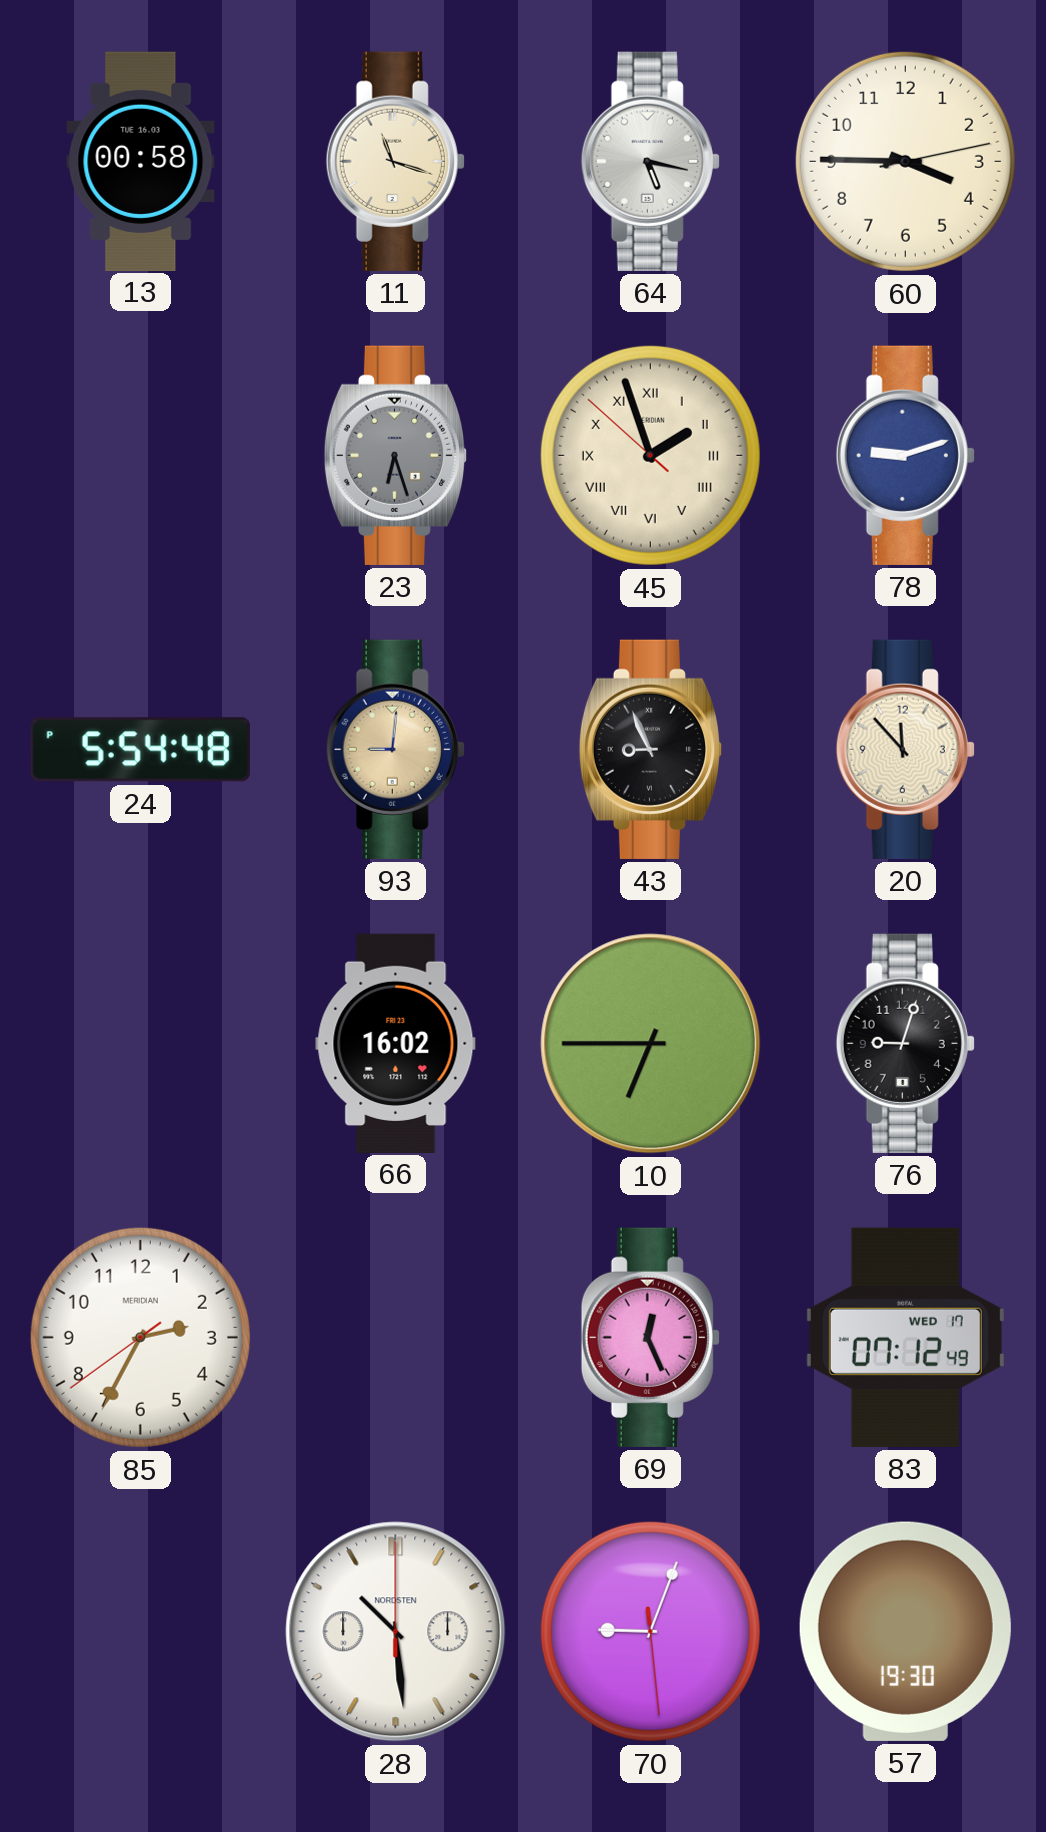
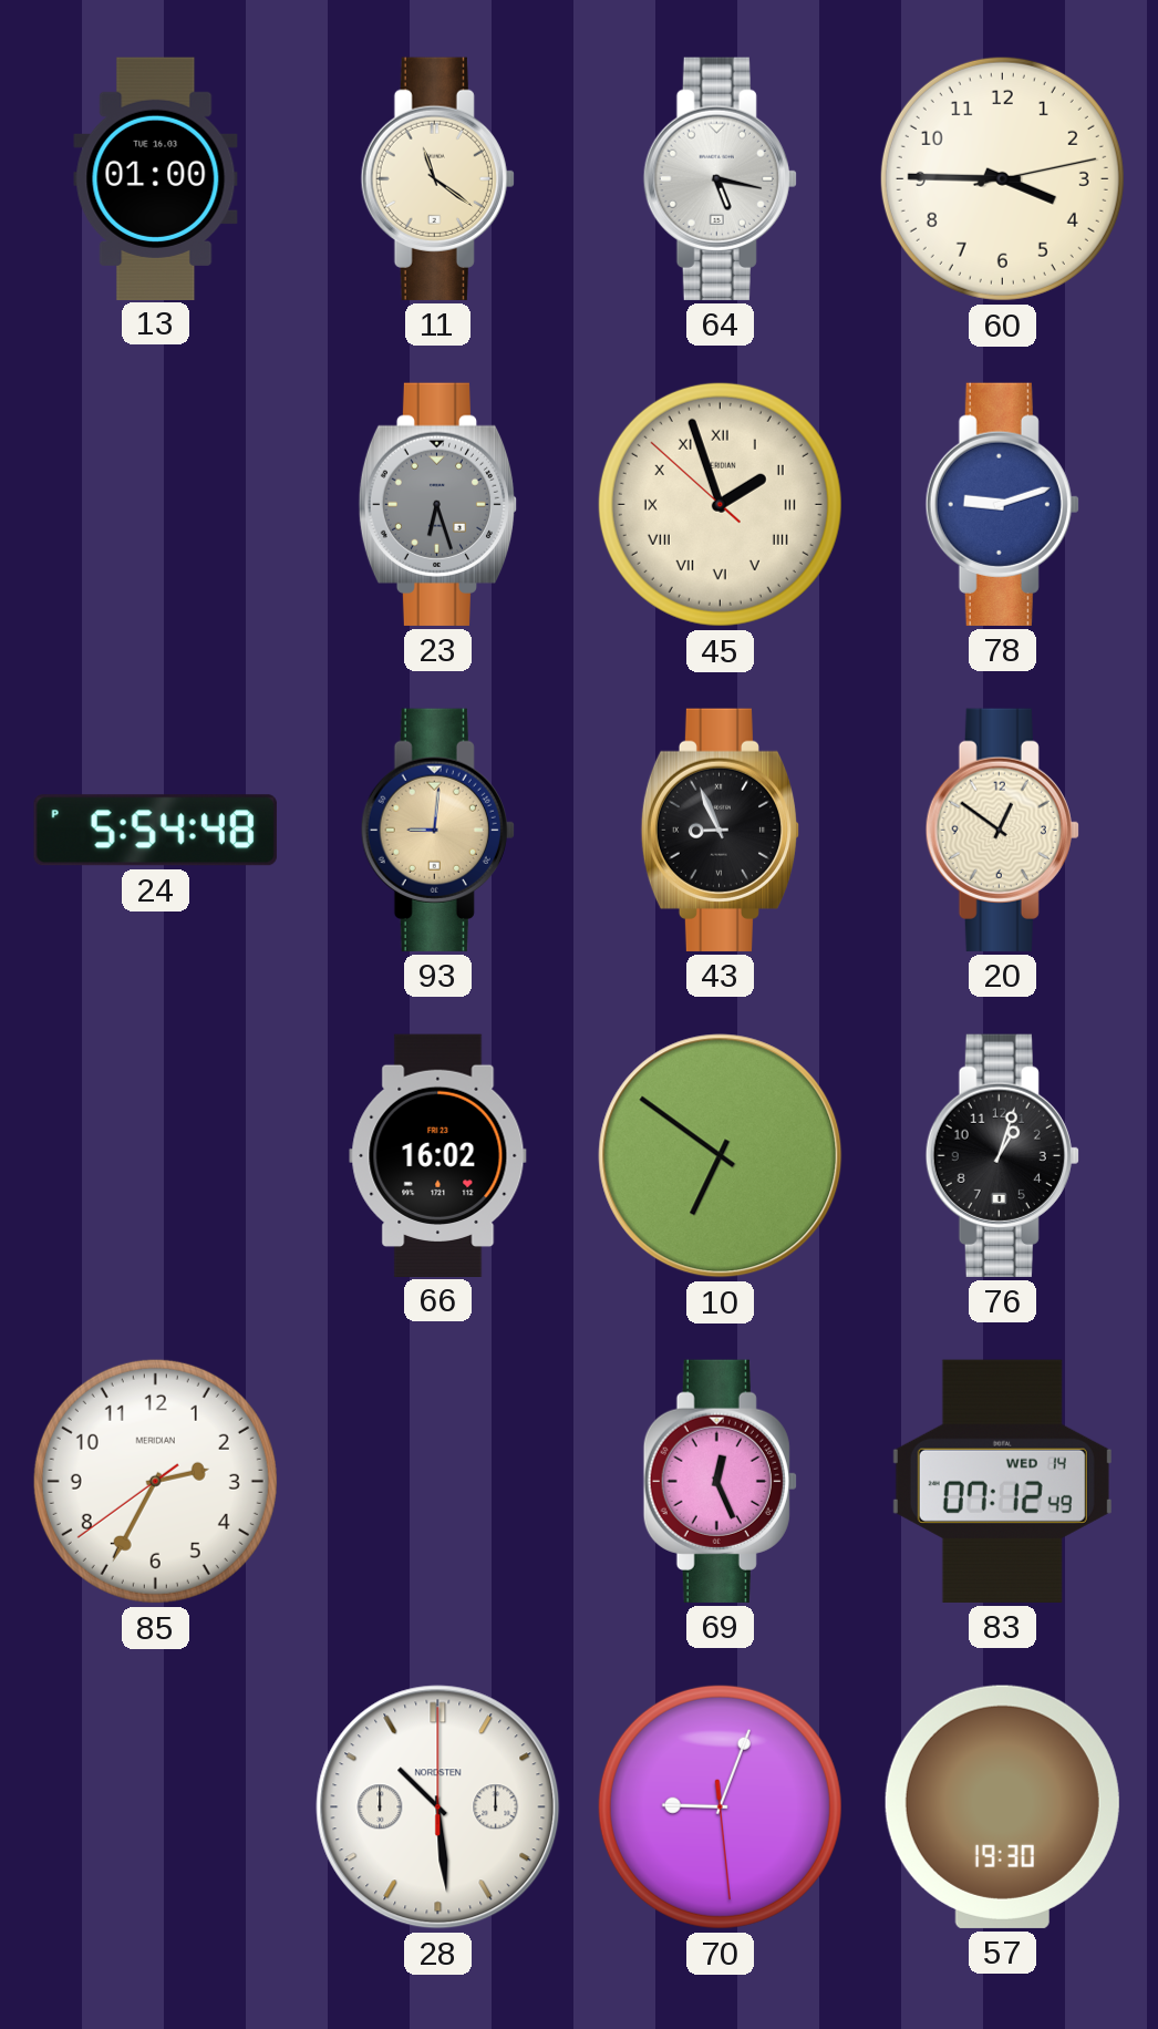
13: 00:58 -> 01:00 (156, 178)
11: 11:18 -> 11:21 (437, 178)
20: 11:53 -> 12:51 (1002, 830)
10: 6:45 -> 6:51 (721, 1156)
76: 9:03 -> 1:03 (1002, 1155)
83 date: WED 17 -> WED 14 (1002, 1481)
